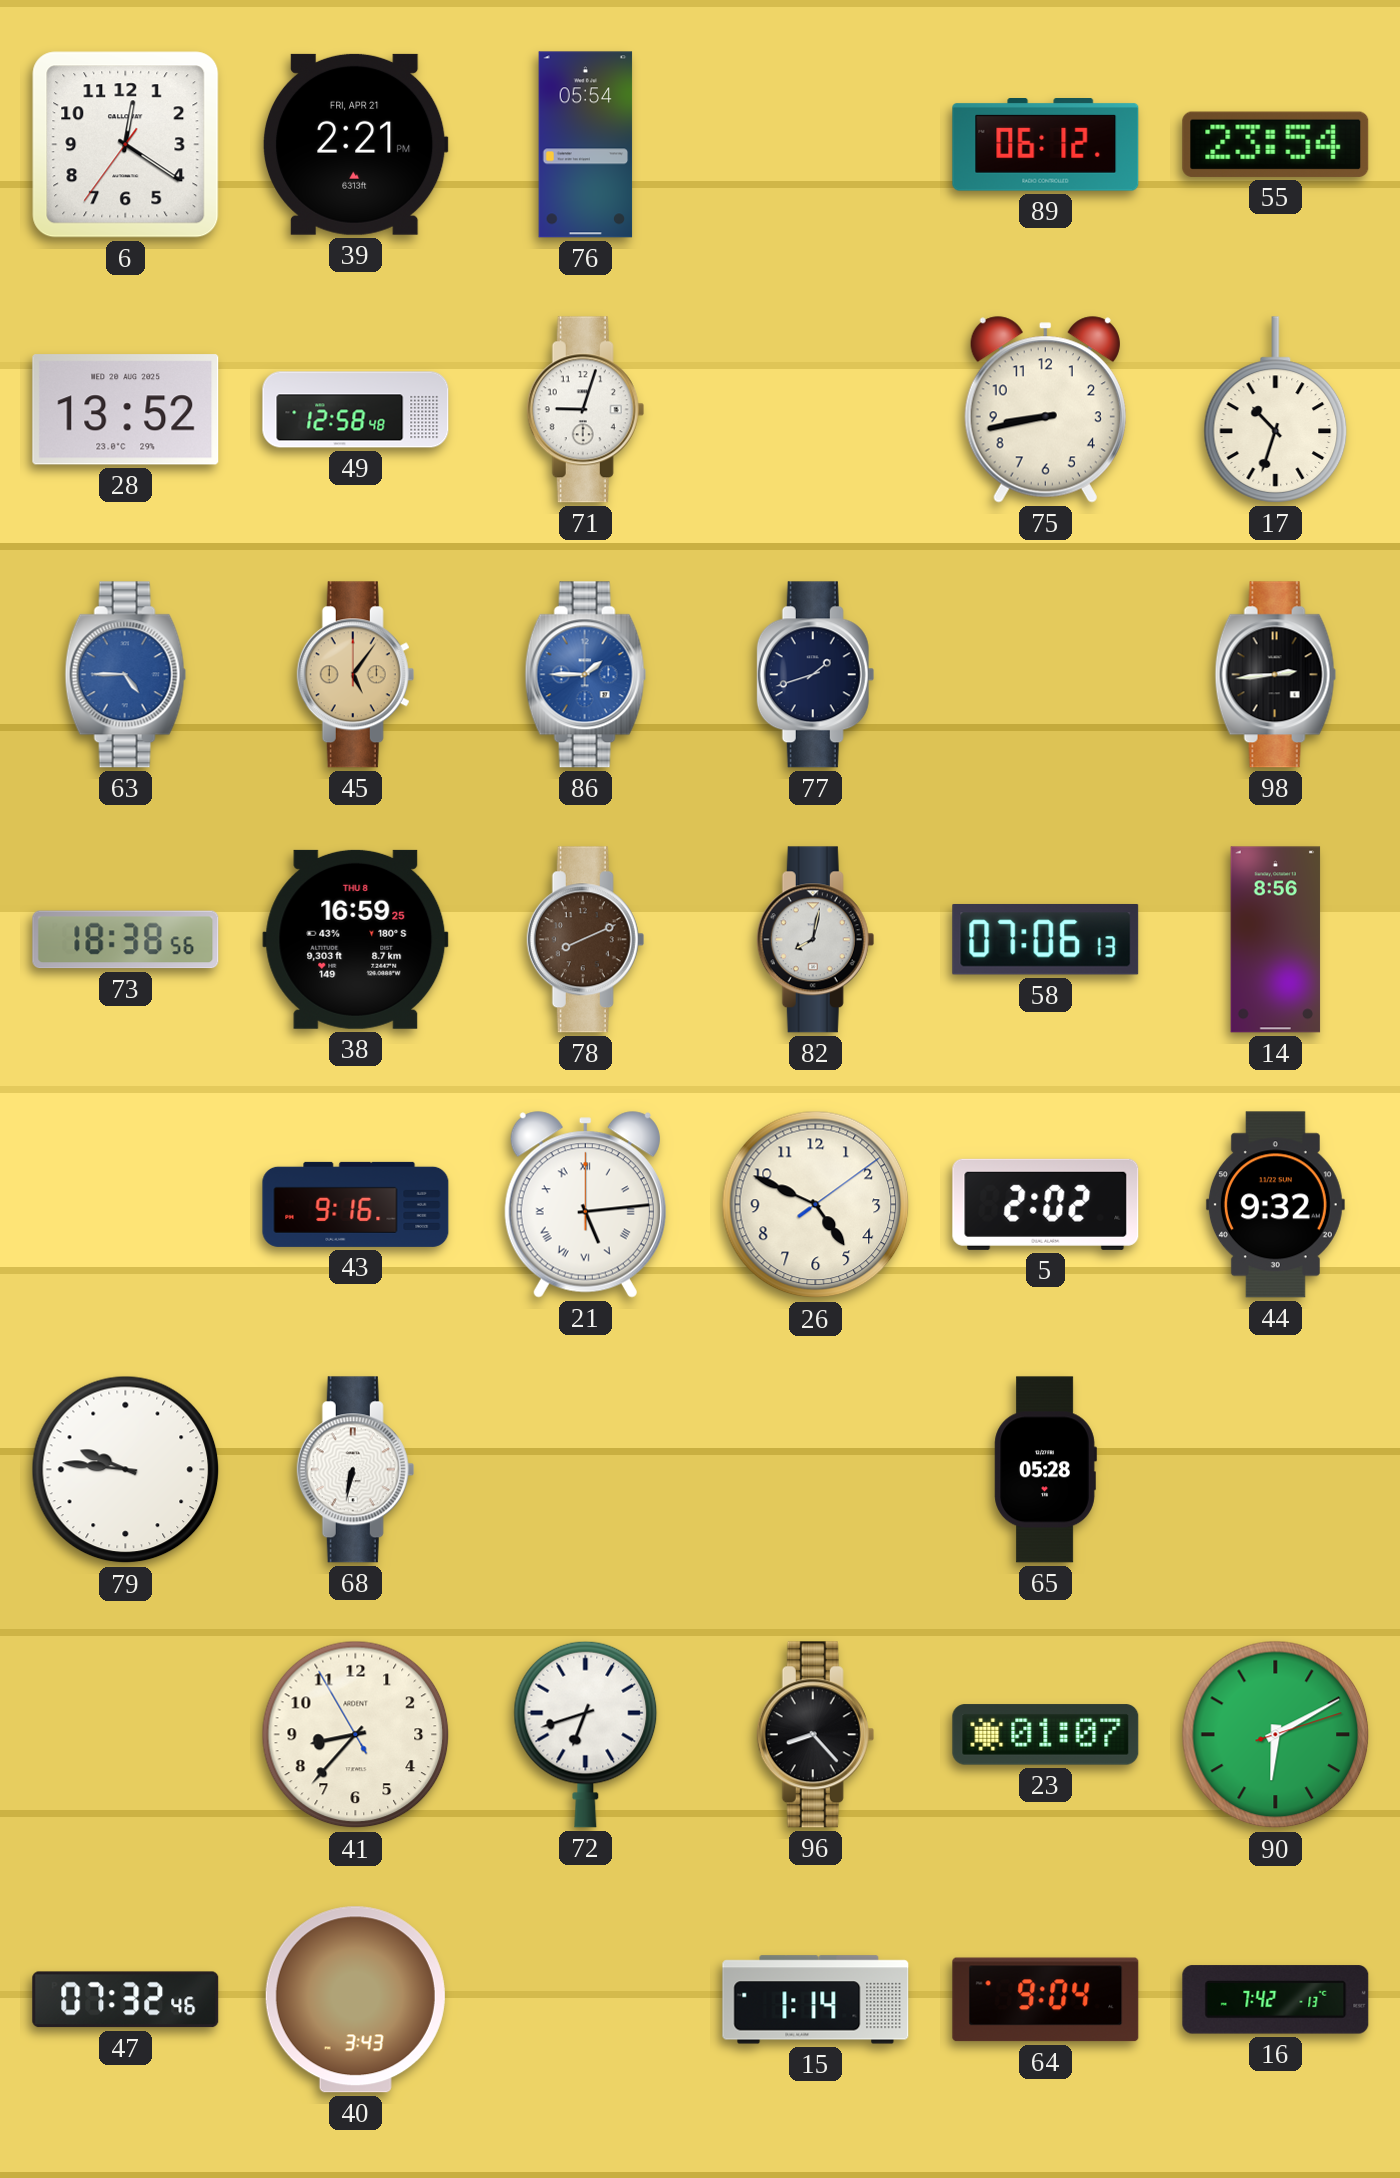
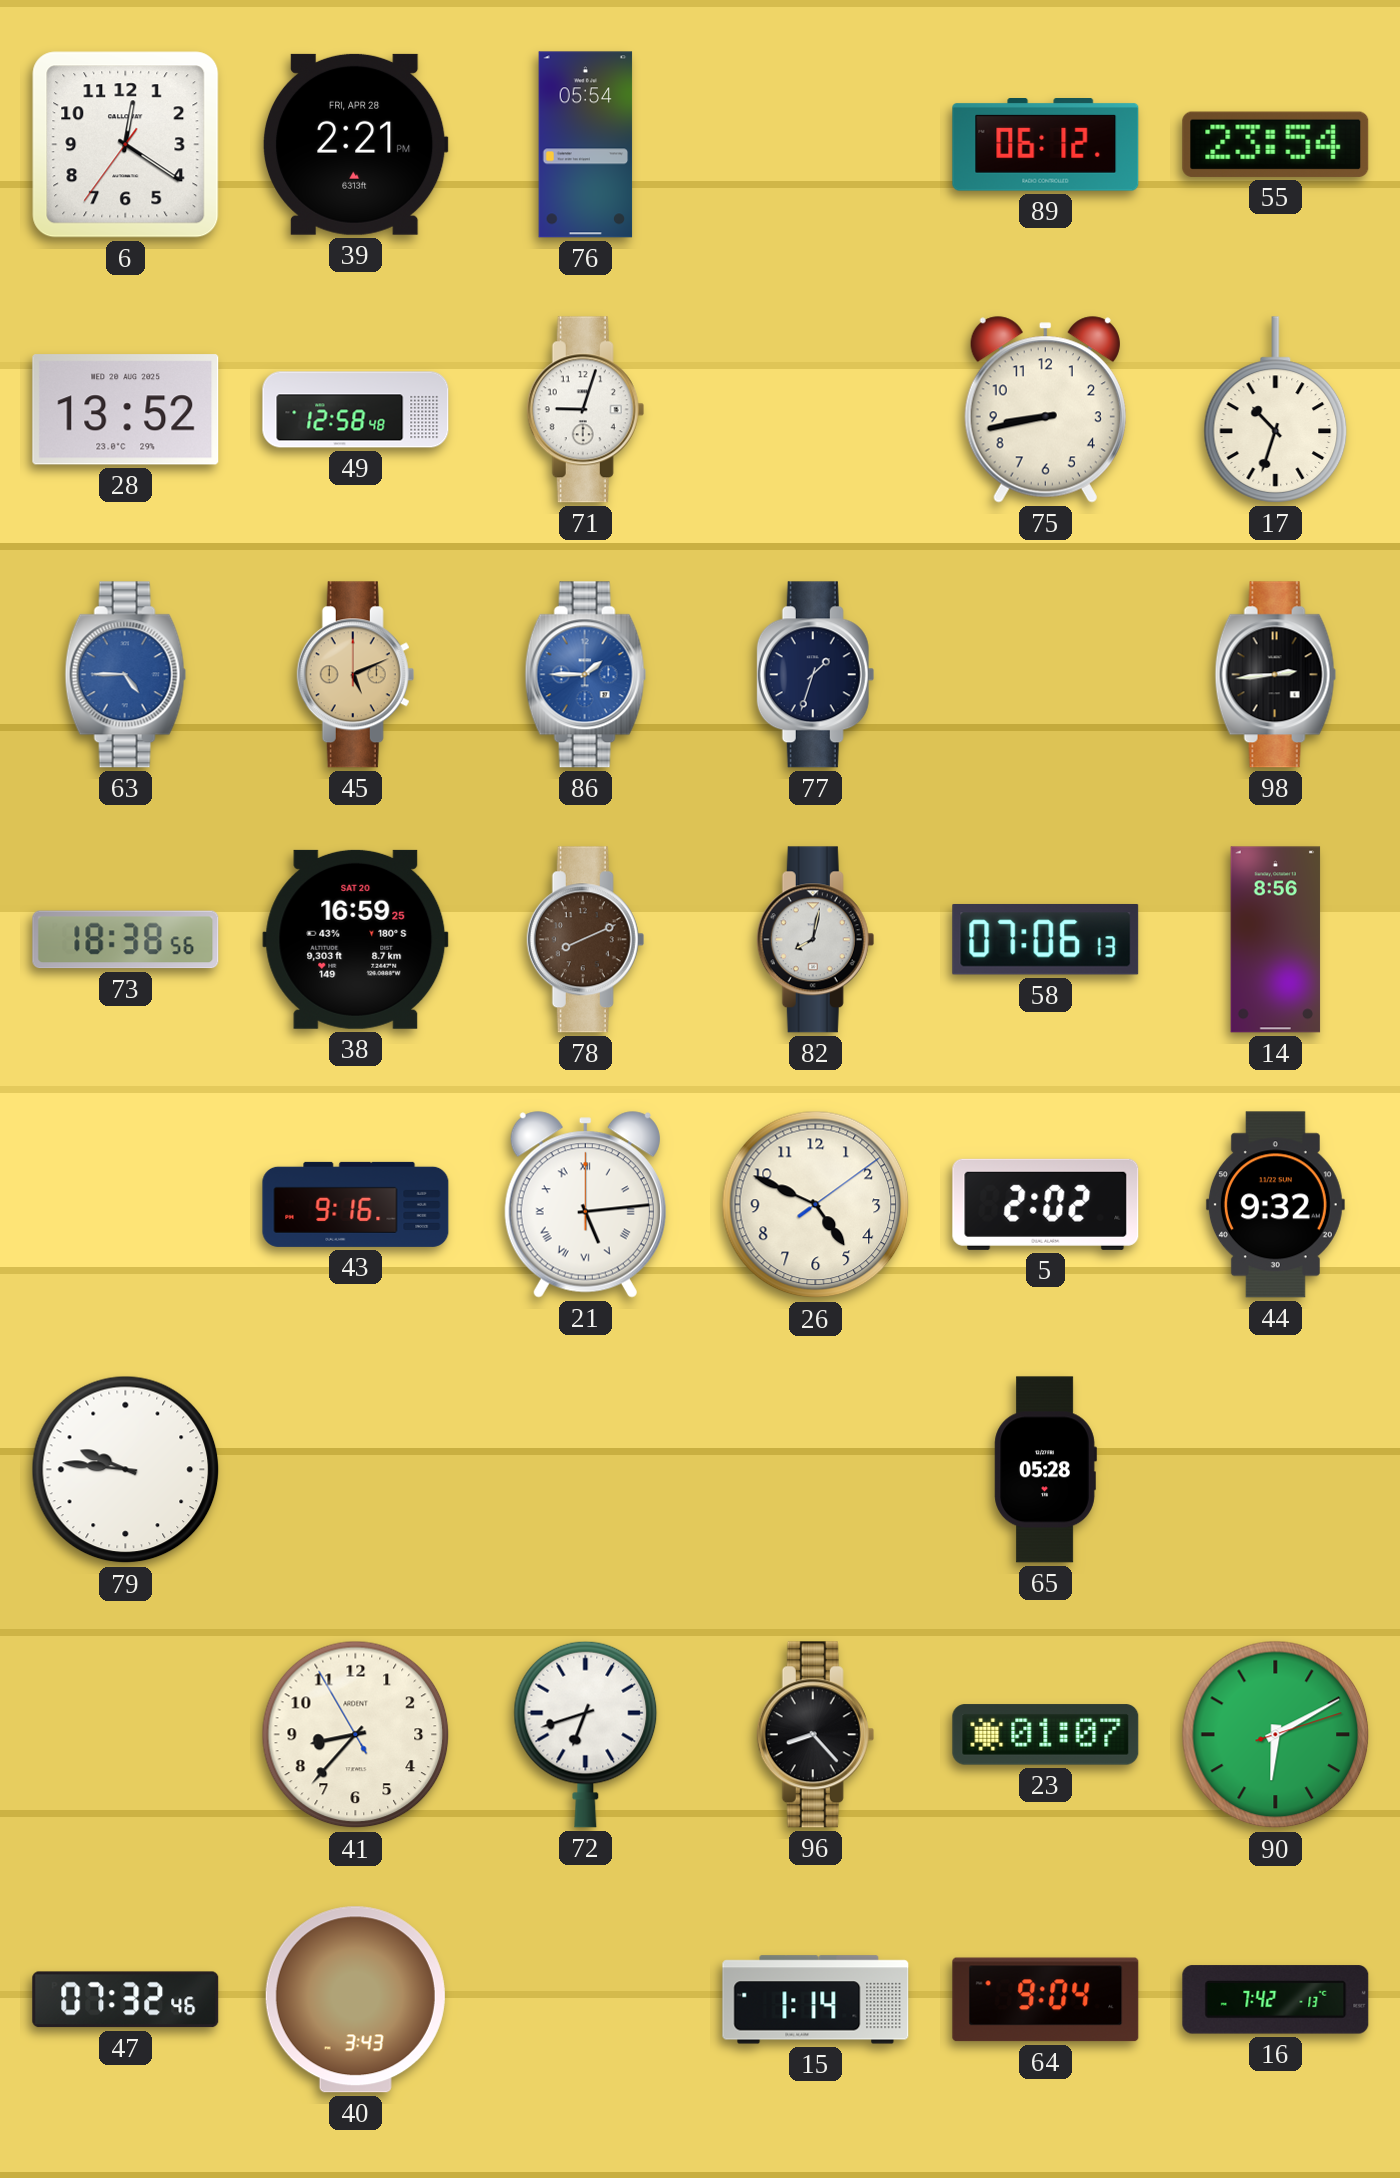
39 date: FRI, APR 21 -> FRI, APR 28 (355, 144)
45: 5:06 -> 5:11 (356, 675)
77: 1:42 -> 1:33 (816, 675)
38 date: THU 8 -> SAT 20 (356, 939)
68: 6:32 -> none (356, 1470)
